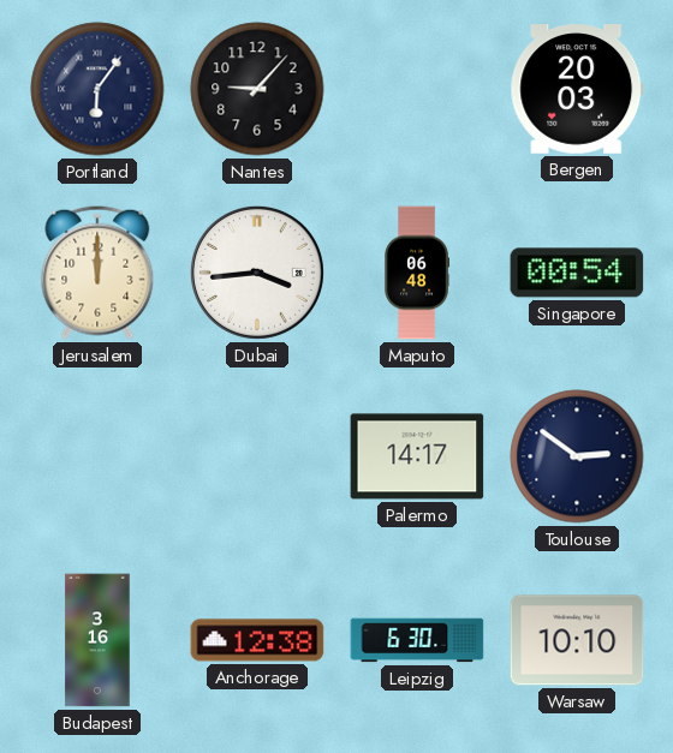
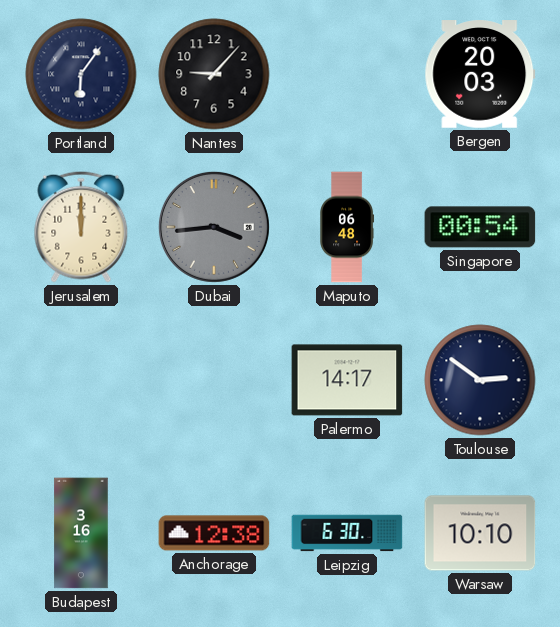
Dubai dial: white -> grey (214, 227)
